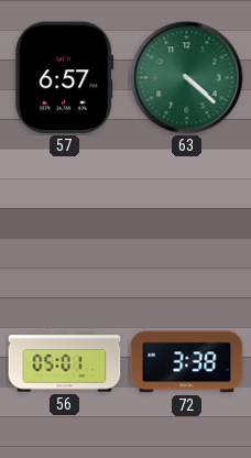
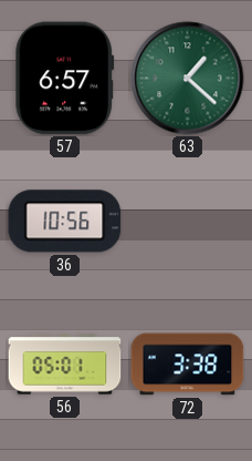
63: 4:22 -> 1:22 (188, 79)
36: none -> 10:56 (65, 222)
